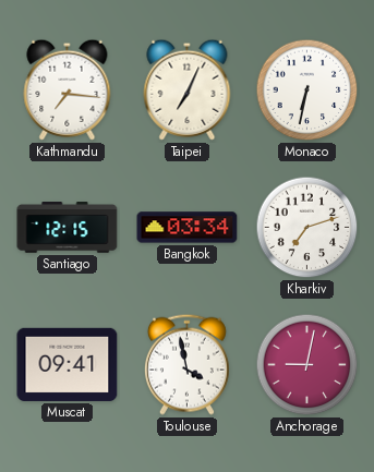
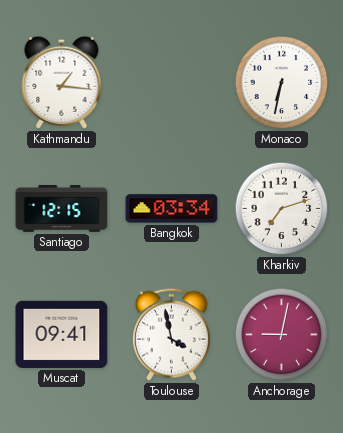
Kathmandu: 7:16 -> 1:16 (62, 82)
Taipei: 7:04 -> none (188, 89)
